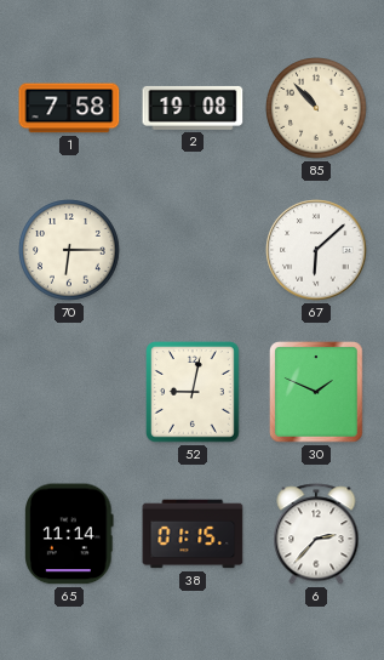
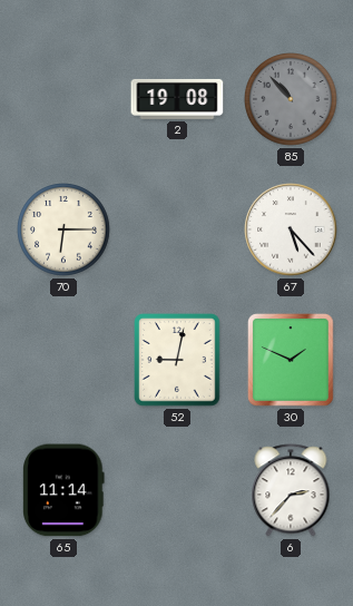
1: 7:58 -> none (69, 108)
85 dial: cream -> grey (291, 99)
67: 6:08 -> 5:23 (291, 229)
38: 01:15 -> none (193, 534)
